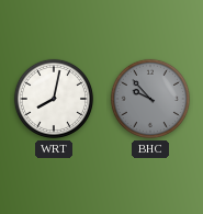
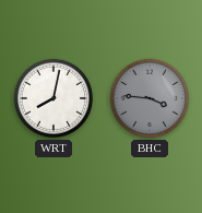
BHC: 9:53 -> 3:46 (150, 98)
